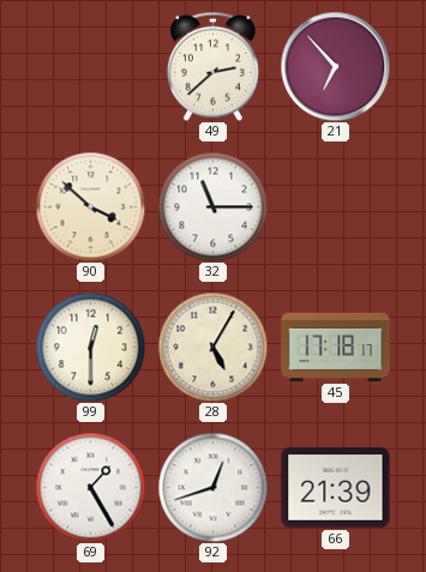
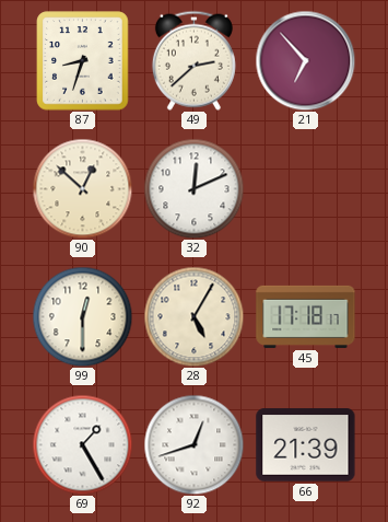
87: none -> 8:33 (83, 61)
90: 3:52 -> 12:52 (82, 188)
32: 11:15 -> 12:11 (193, 188)
